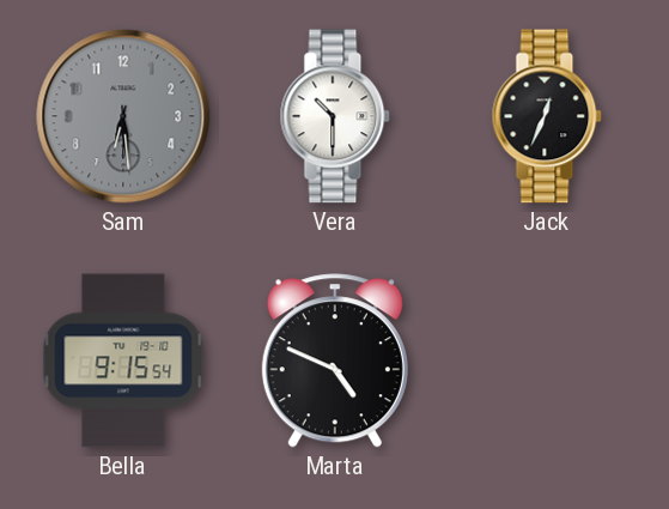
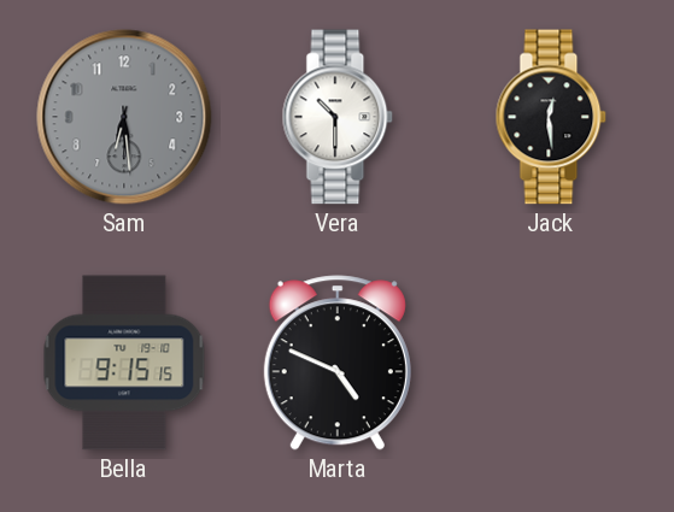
Jack: 12:34 -> 12:29 (551, 117)
Bella: 9:15:54 -> 9:15:15 (124, 363)
